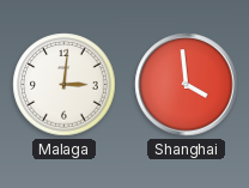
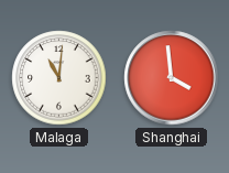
Malaga: 3:01 -> 11:01 (59, 78)
